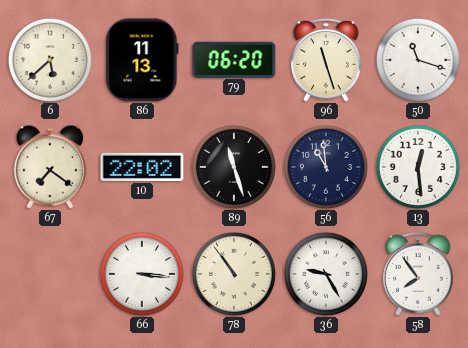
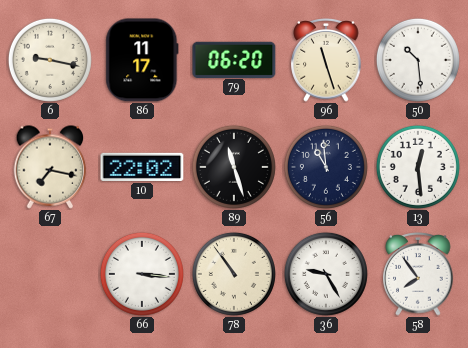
6: 5:38 -> 9:17 (50, 60)
86: 11:13 -> 11:17 (142, 60)
50: 11:18 -> 10:29 (418, 60)
67: 7:21 -> 7:17 (50, 167)
